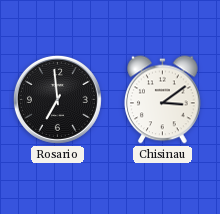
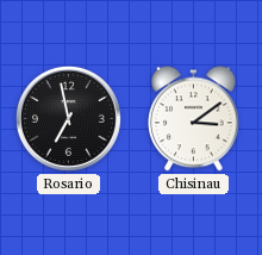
Rosario: 6:59 -> 6:58 (68, 118)
